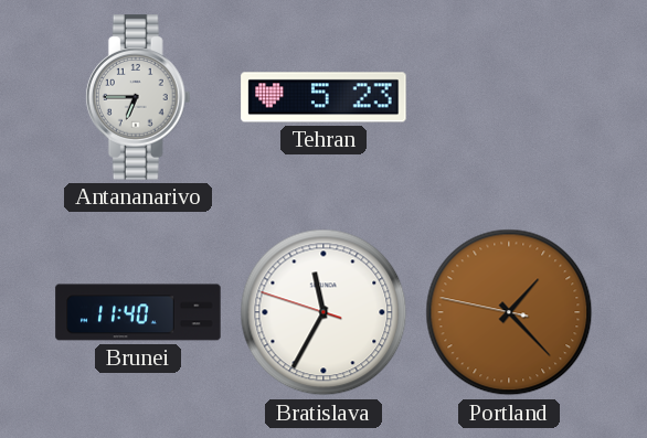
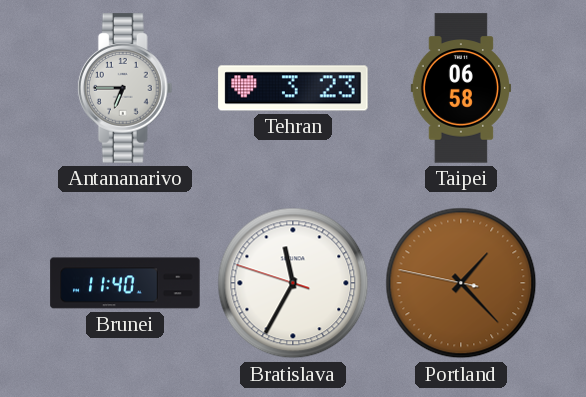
Tehran: 5:23 -> 3:23 (293, 88)
Taipei: none -> 06:58 (460, 88)
